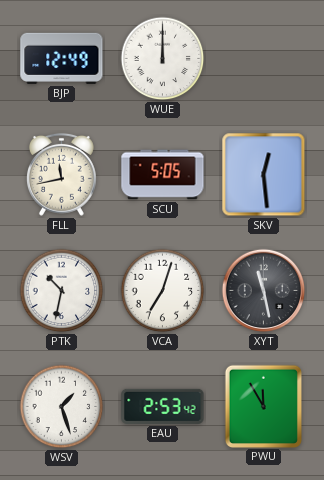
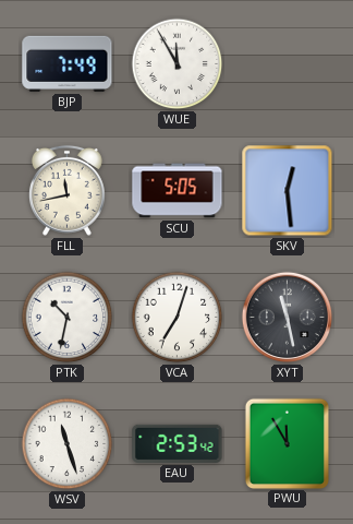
BJP: 12:49 -> 7:49 (68, 63)
WUE: 12:00 -> 11:55 (178, 64)
WSV: 1:27 -> 11:27 (68, 444)
